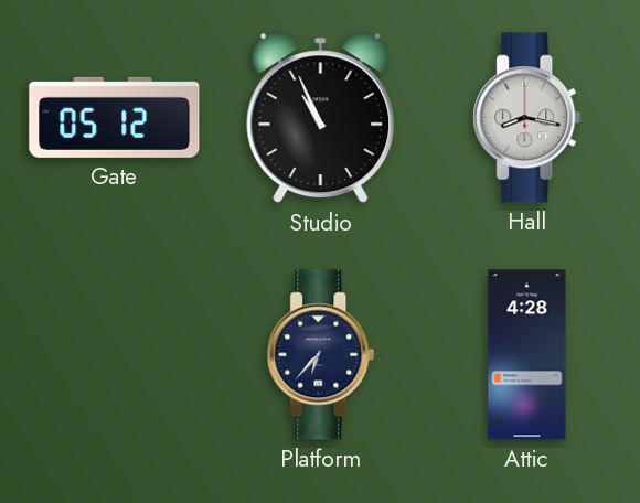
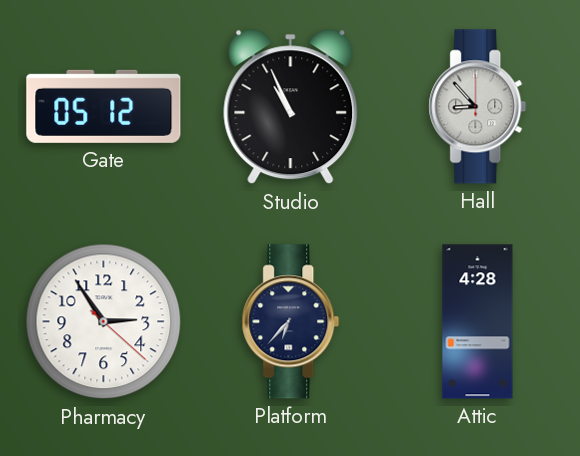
Hall: 8:17 -> 8:53 (478, 107)
Pharmacy: none -> 2:54 (104, 322)
